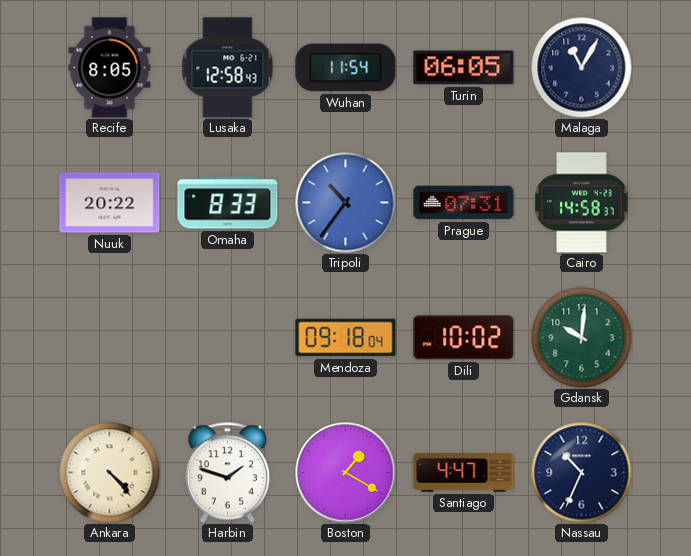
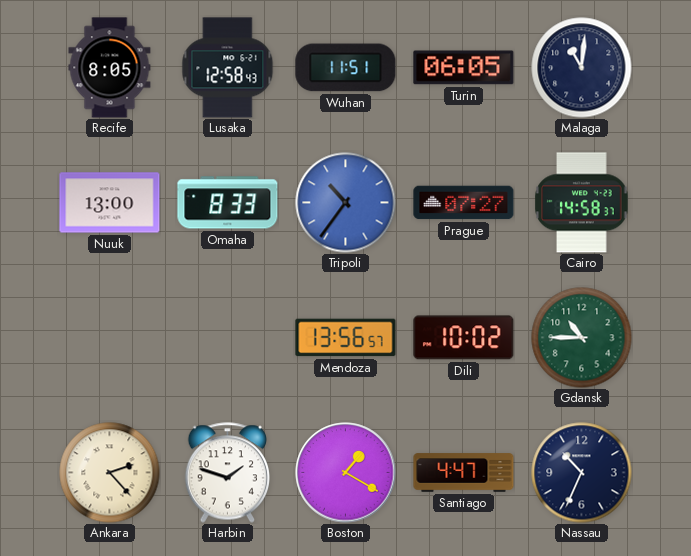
Wuhan: 11:54 -> 11:51 (346, 68)
Malaga: 11:05 -> 11:01 (582, 68)
Nuuk: 20:22 -> 13:00 (110, 203)
Prague: 07:31 -> 07:27 (464, 203)
Mendoza: 09:18 -> 13:56 (346, 338)
Gdansk: 10:01 -> 10:45 (582, 338)
Ankara: 4:23 -> 2:23 (110, 473)
